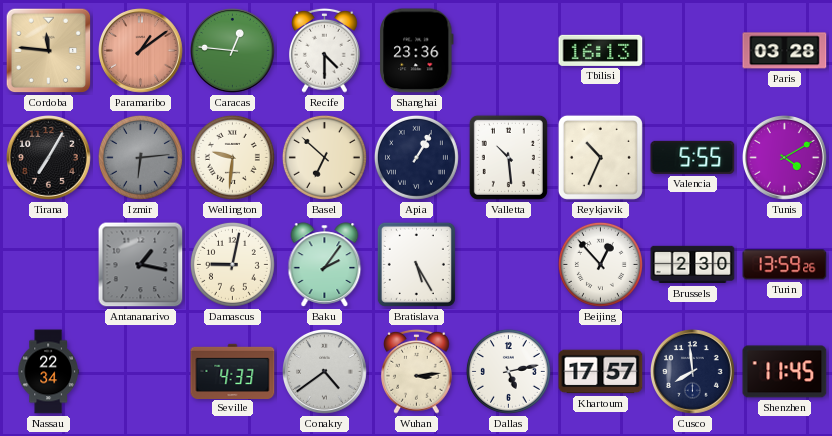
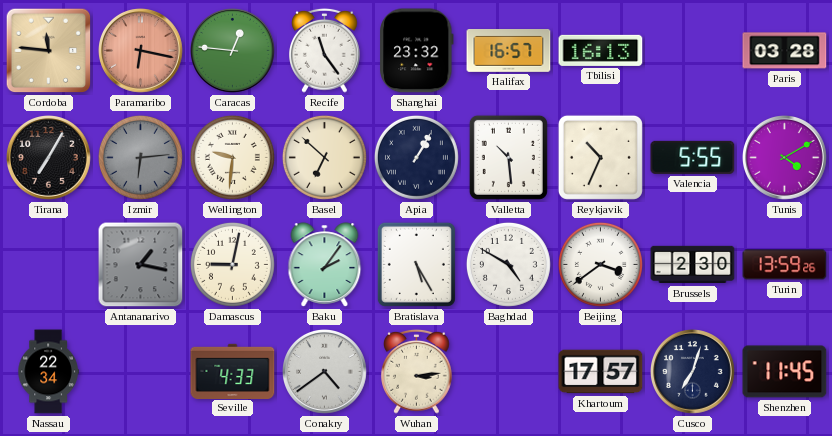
Paramaribo: 1:09 -> 6:17 (141, 51)
Recife: 4:30 -> 11:24 (325, 50)
Shanghai: 23:36 -> 23:32 (417, 51)
Halifax: none -> 16:57 (509, 51)
Baghdad: none -> 4:50 (508, 264)
Beijing: 12:53 -> 3:39 (600, 264)
Dallas: 5:13 -> none (508, 371)
Cusco: 7:59 -> 7:03 (693, 372)
